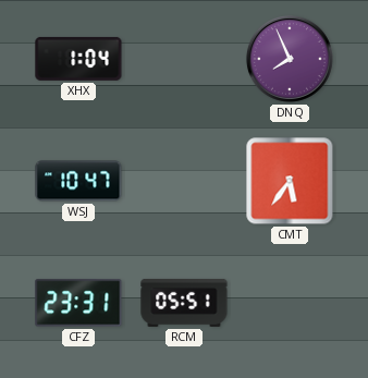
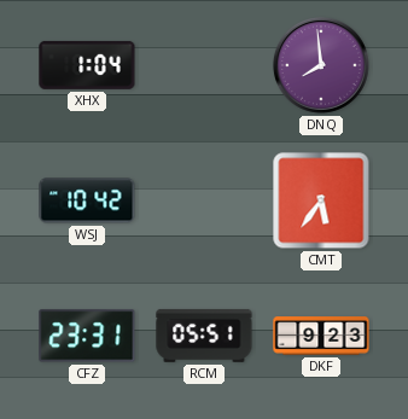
DNQ: 7:56 -> 7:59 (321, 65)
WSJ: 10:47 -> 10:42 (87, 200)
DKF: none -> 9:23 (321, 336)
